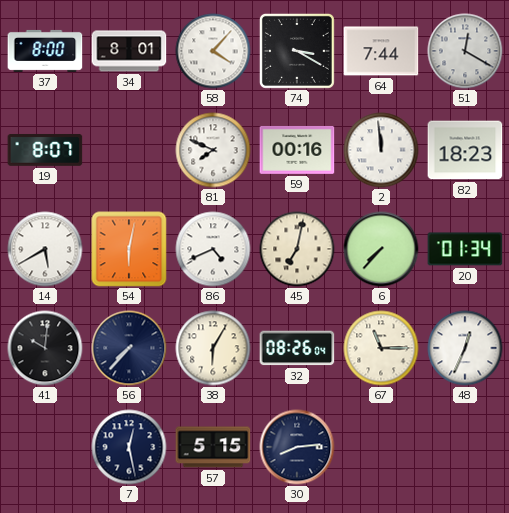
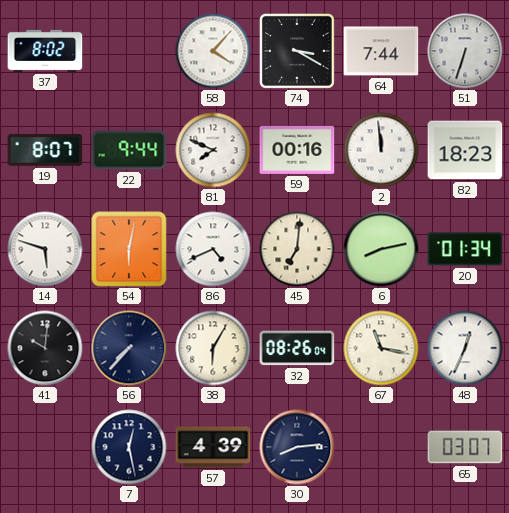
37: 8:00 -> 8:02 (45, 51)
34: 8:01 -> none (129, 51)
51: 12:20 -> 6:33 (465, 51)
22: none -> 9:44 (129, 150)
14: 5:40 -> 5:48 (45, 249)
45: 7:02 -> 7:01 (297, 249)
6: 7:37 -> 8:13 (381, 249)
67: 11:15 -> 11:17 (381, 348)
57: 5:15 -> 4:39 (213, 447)
65: none -> 03:07 (465, 447)
